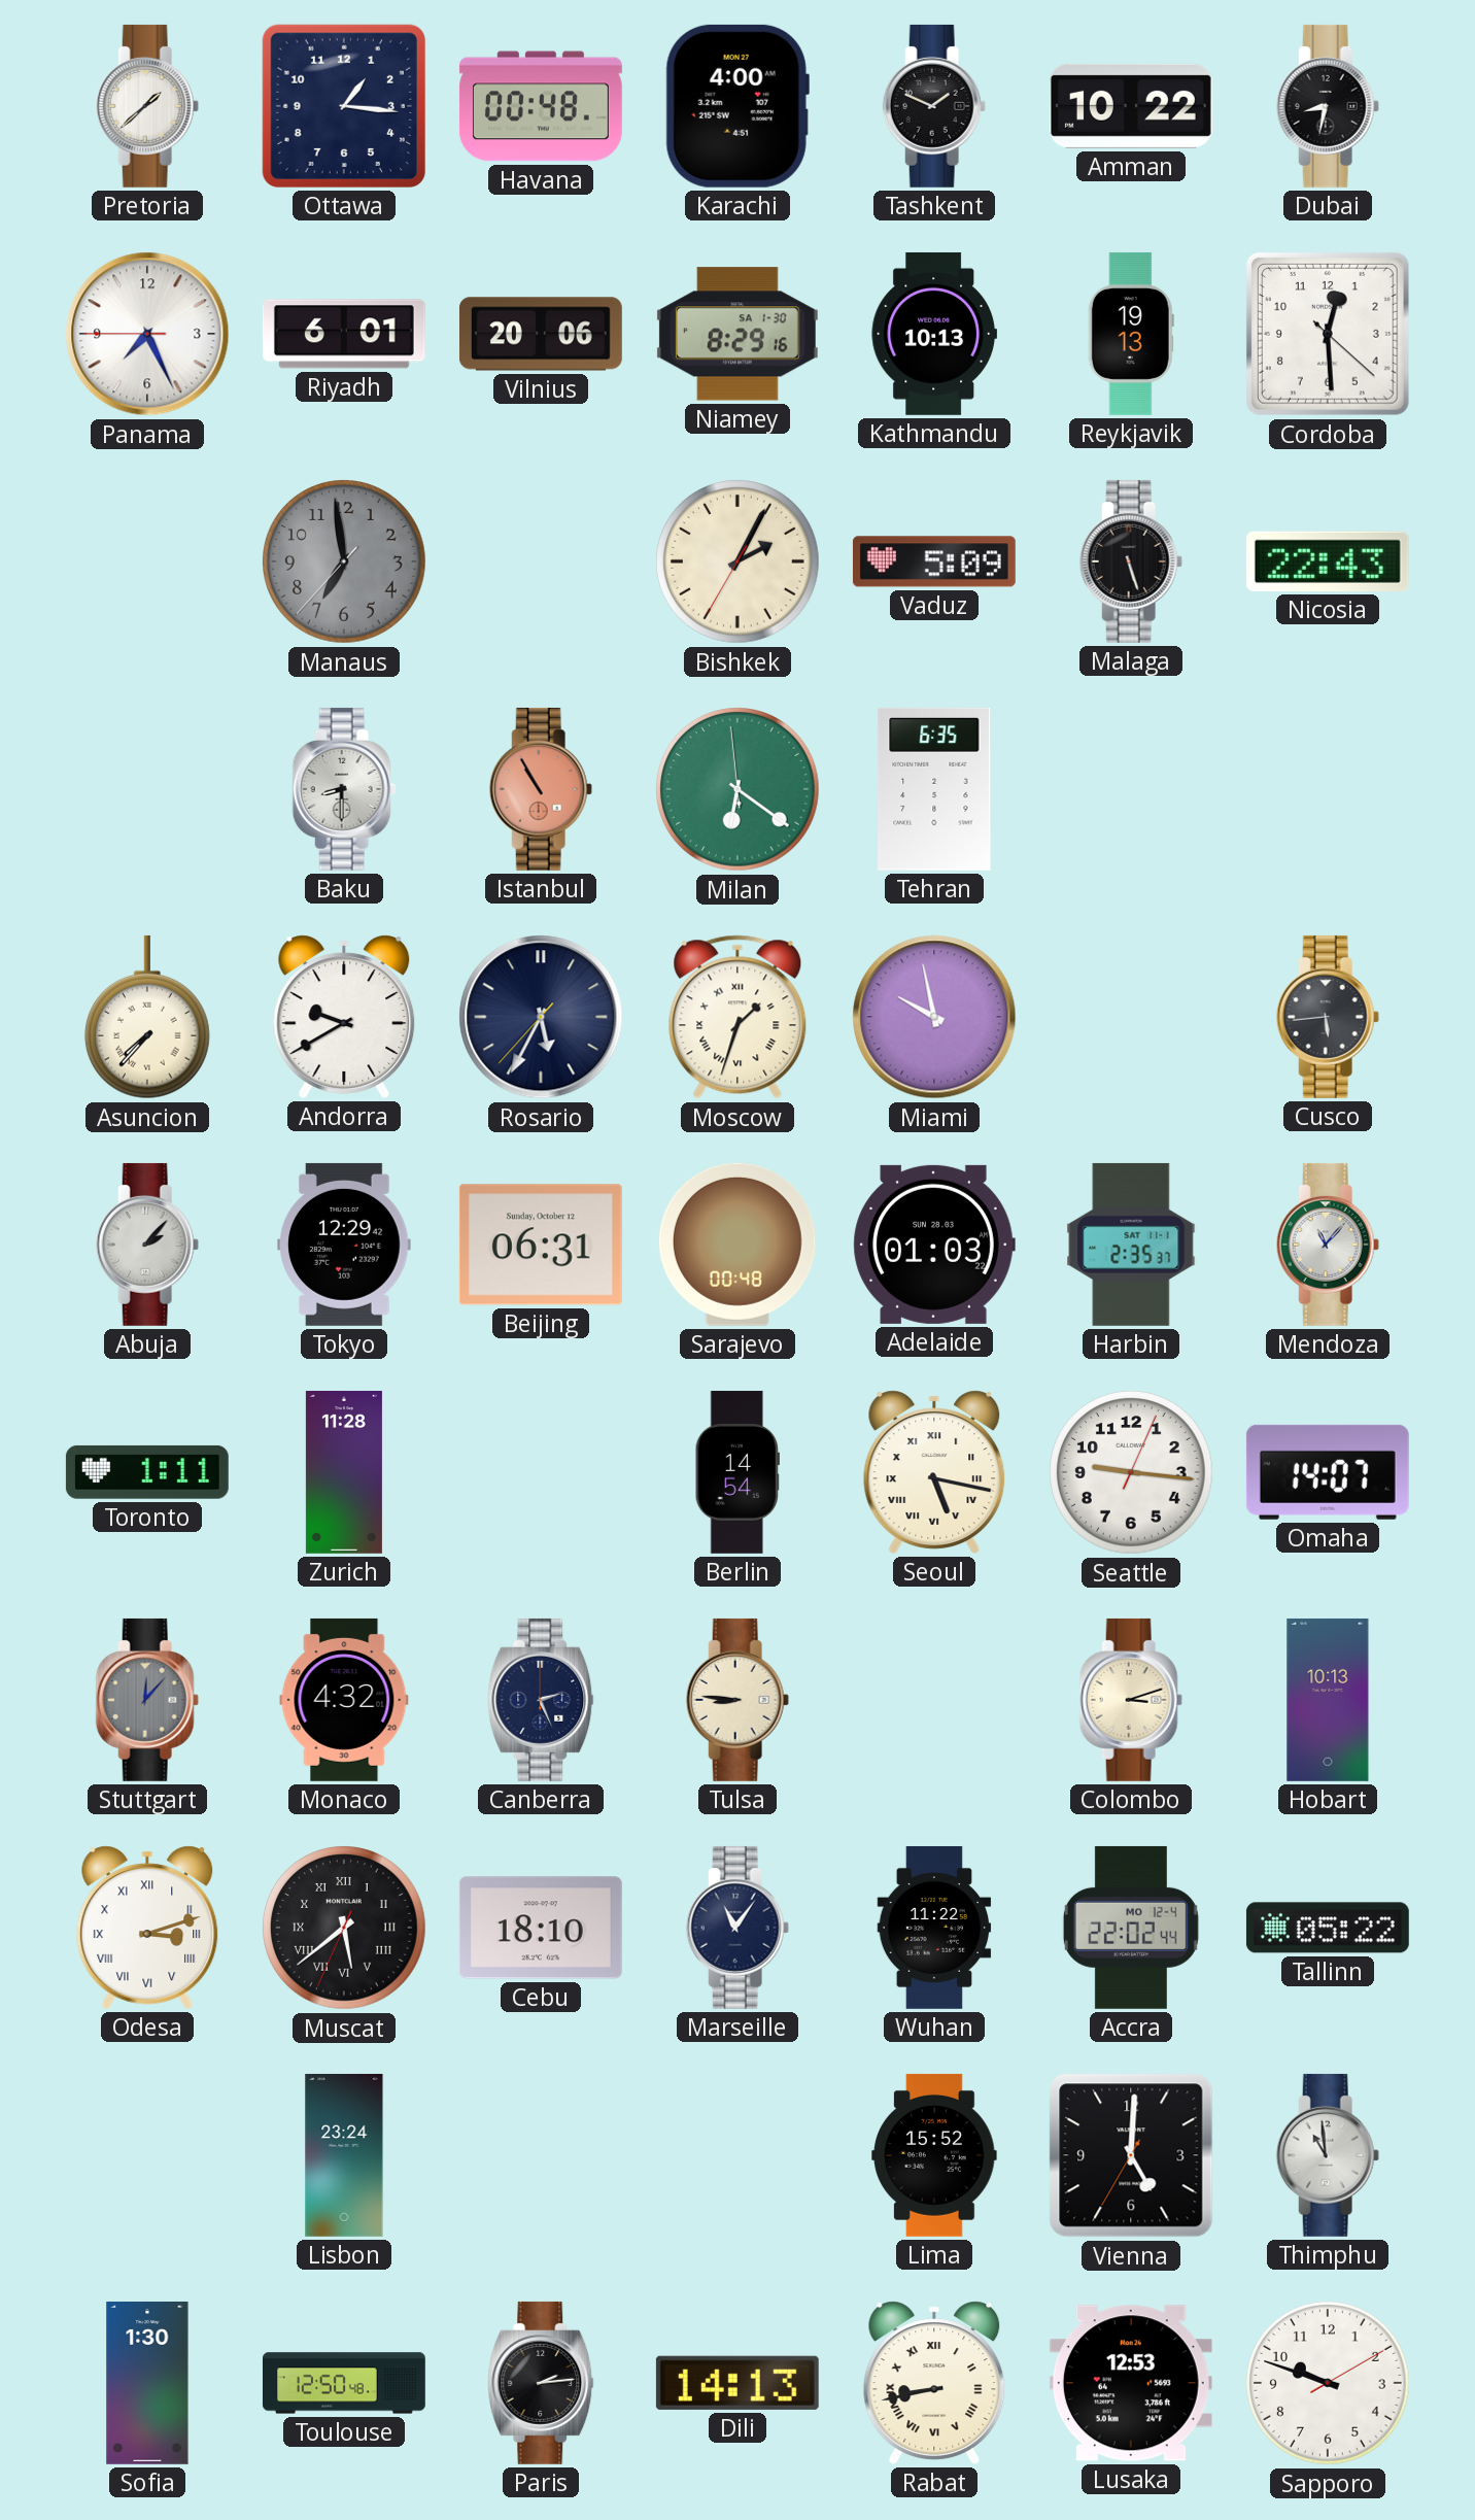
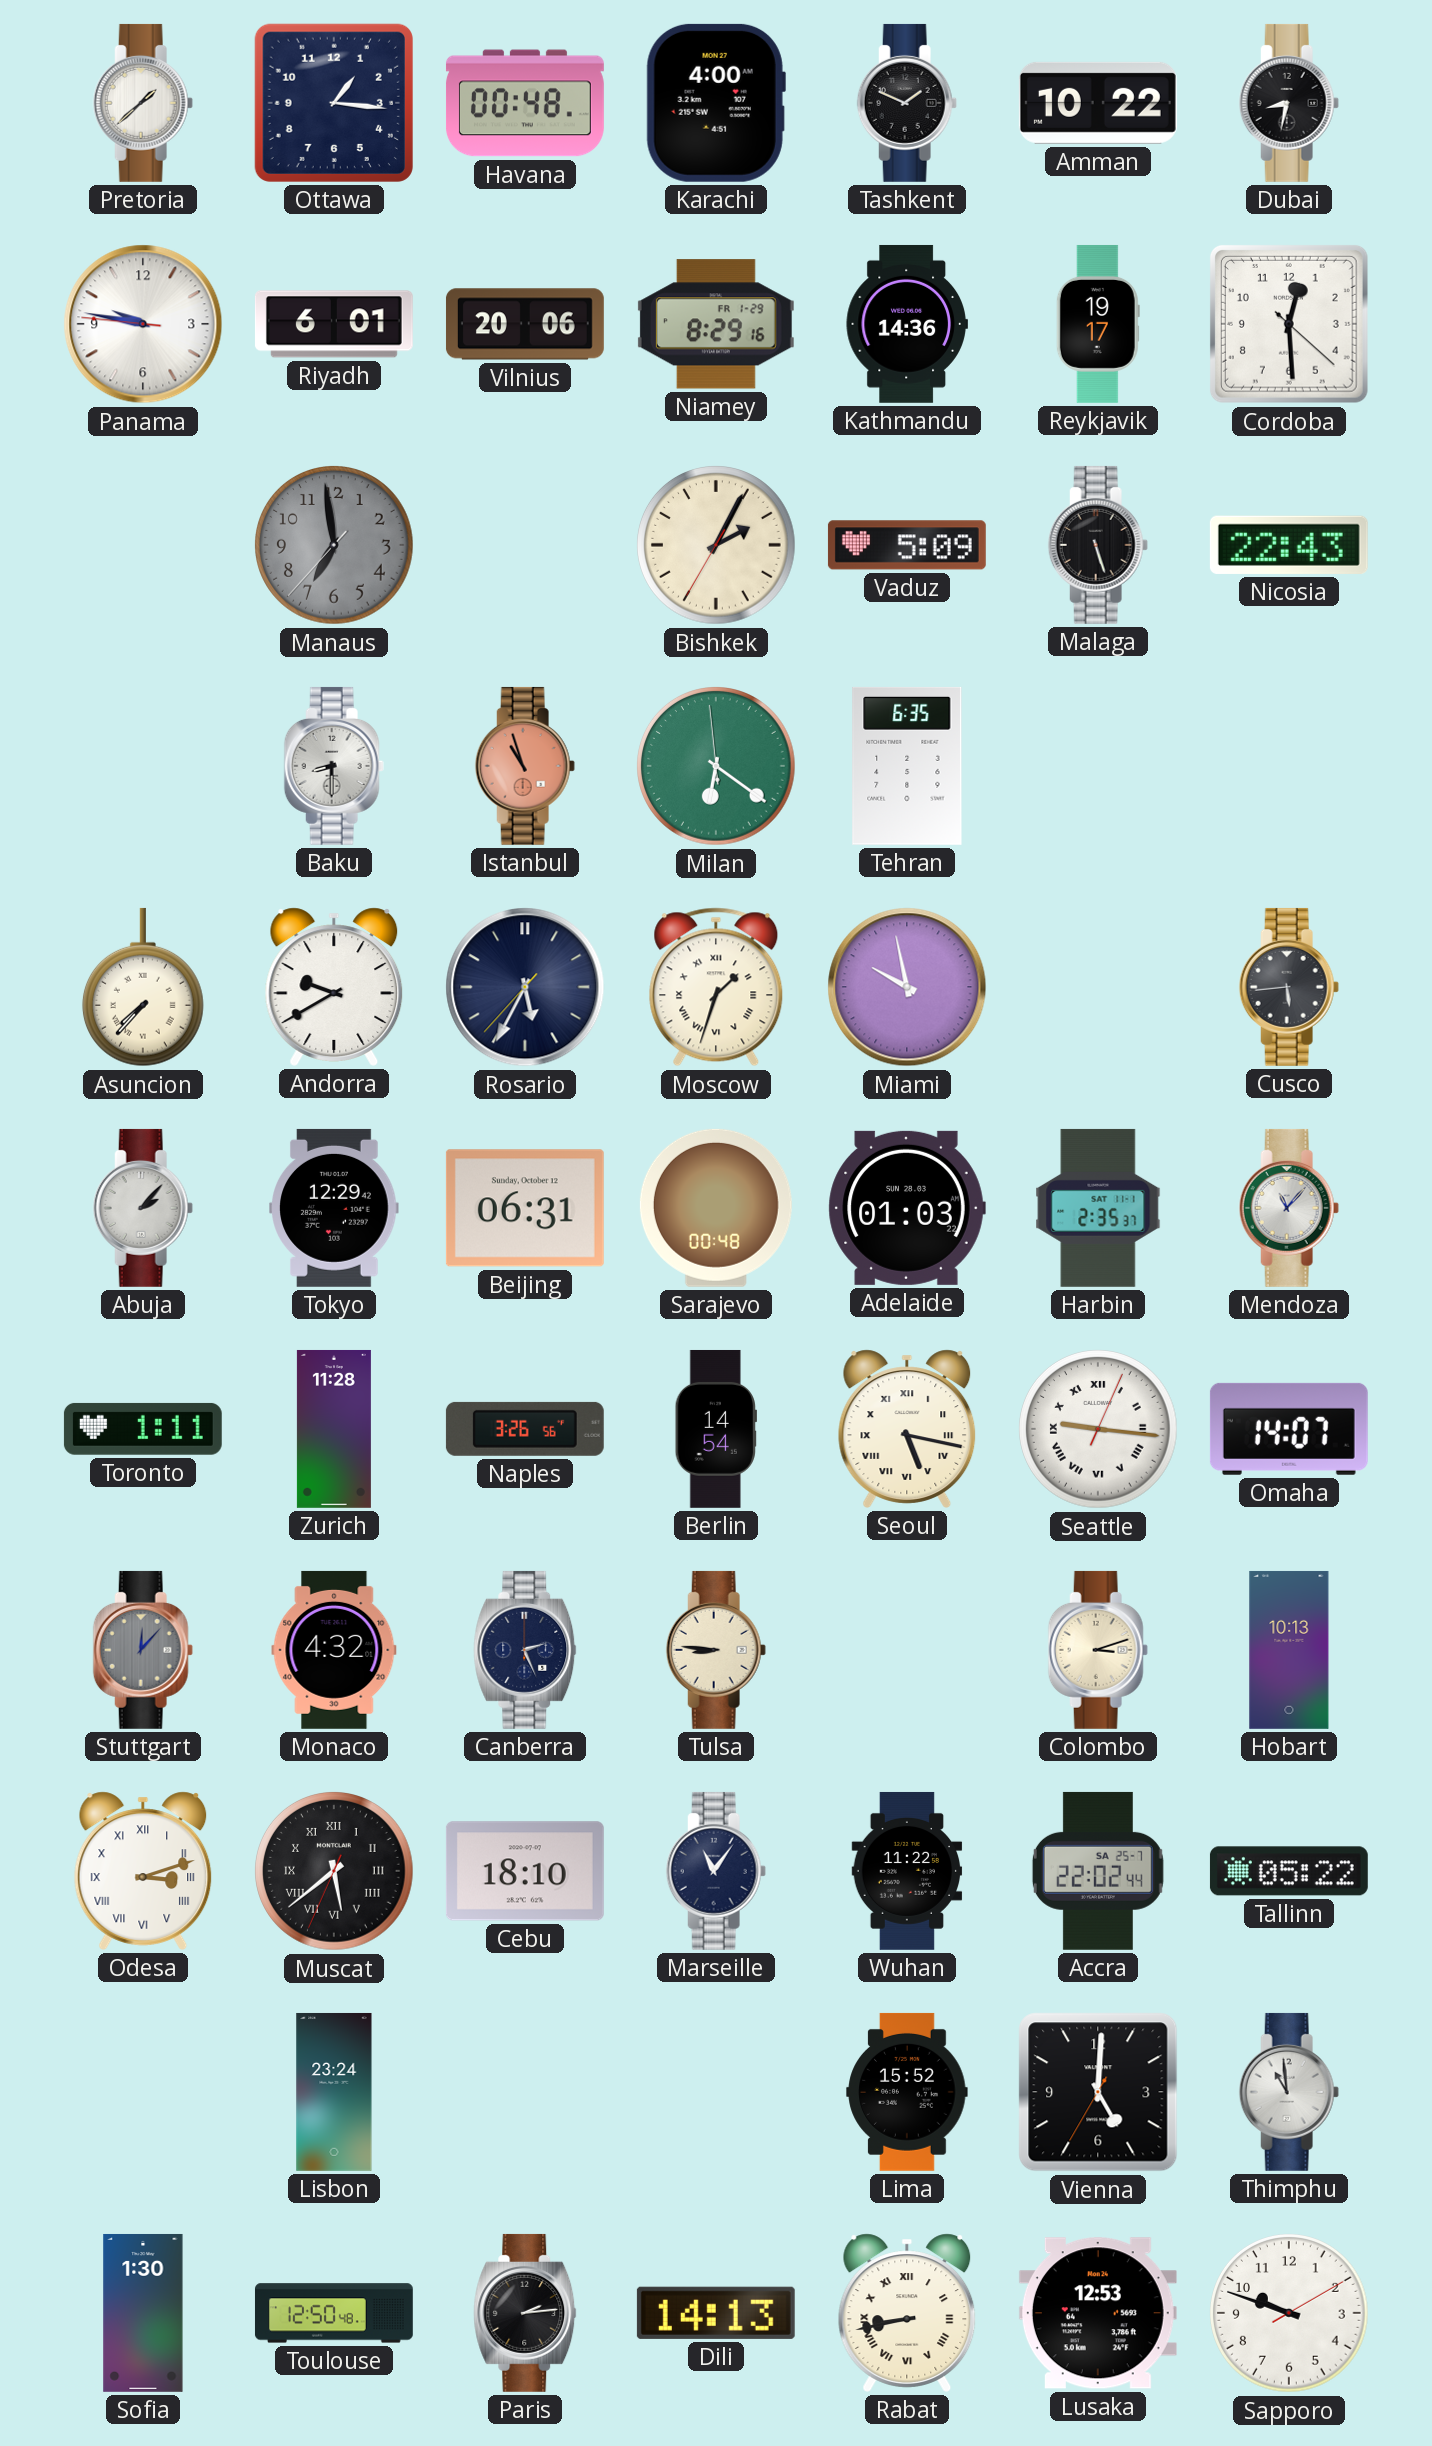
Panama: 7:25 -> 9:46 (143, 324)
Niamey date: SA 1-30 -> FR 1-29 (716, 324)
Kathmandu: 10:13 -> 14:36 (907, 324)
Reykjavik: 19:13 -> 19:17 (1098, 324)
Istanbul: 10:55 -> 10:57 (525, 766)
Naples: none -> 3:26 (525, 1429)
Seattle numerals: Arabic -> Roman (1099, 1430)
Accra date: MO 12-4 -> SA 25-7 (1098, 1871)
